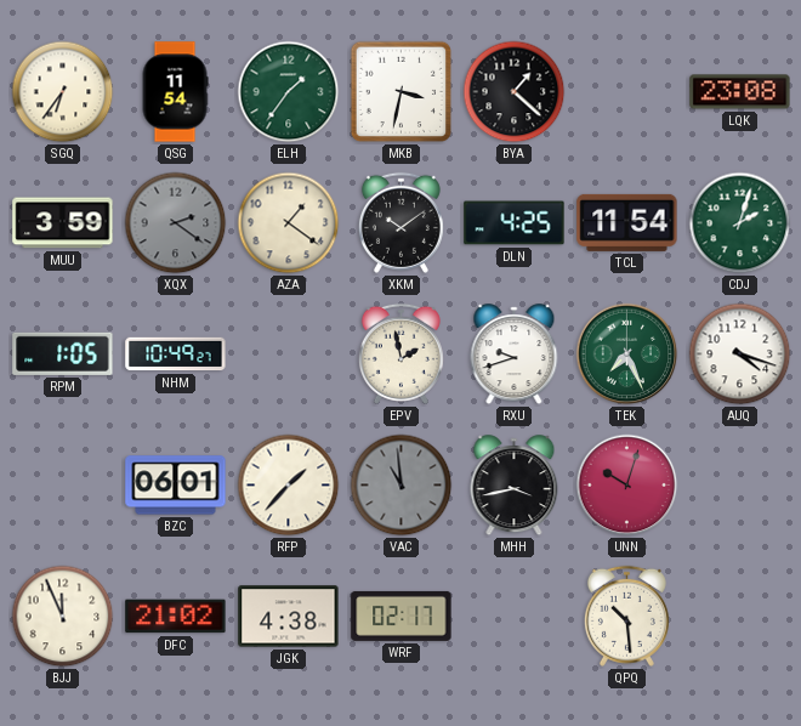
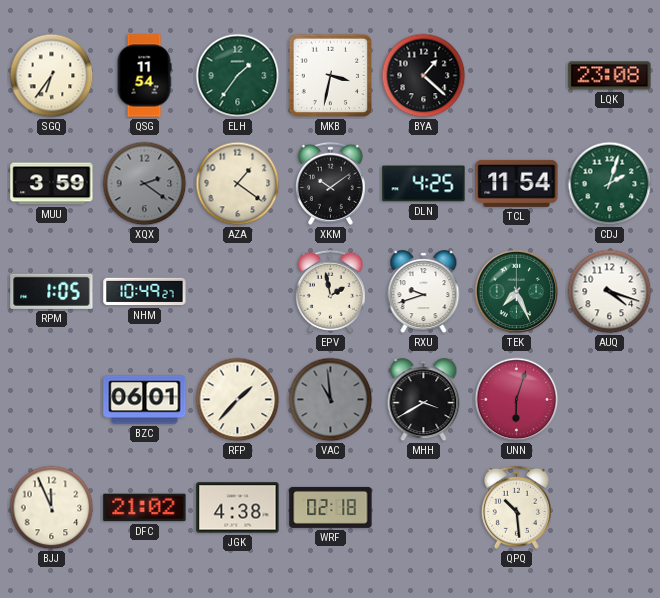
MHH: 3:43 -> 3:40 (424, 400)
UNN: 10:03 -> 6:03 (517, 400)
WRF: 02:17 -> 02:18 (331, 507)
